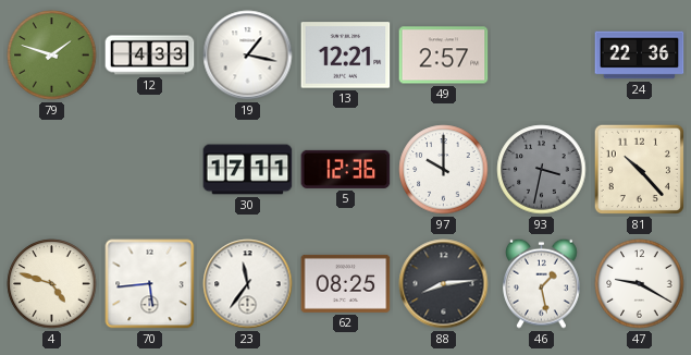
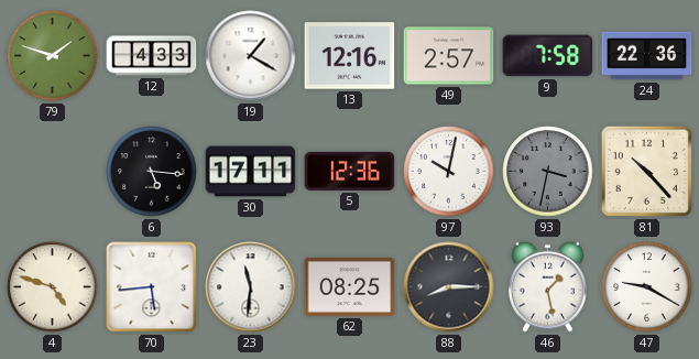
19: 1:17 -> 1:20 (251, 56)
13: 12:21 -> 12:16 (350, 56)
9: none -> 7:58 (548, 56)
6: none -> 5:16 (152, 172)
97: 10:00 -> 10:02 (449, 172)
23: 11:36 -> 11:31 (251, 287)
88: 8:14 -> 8:15 (449, 287)
